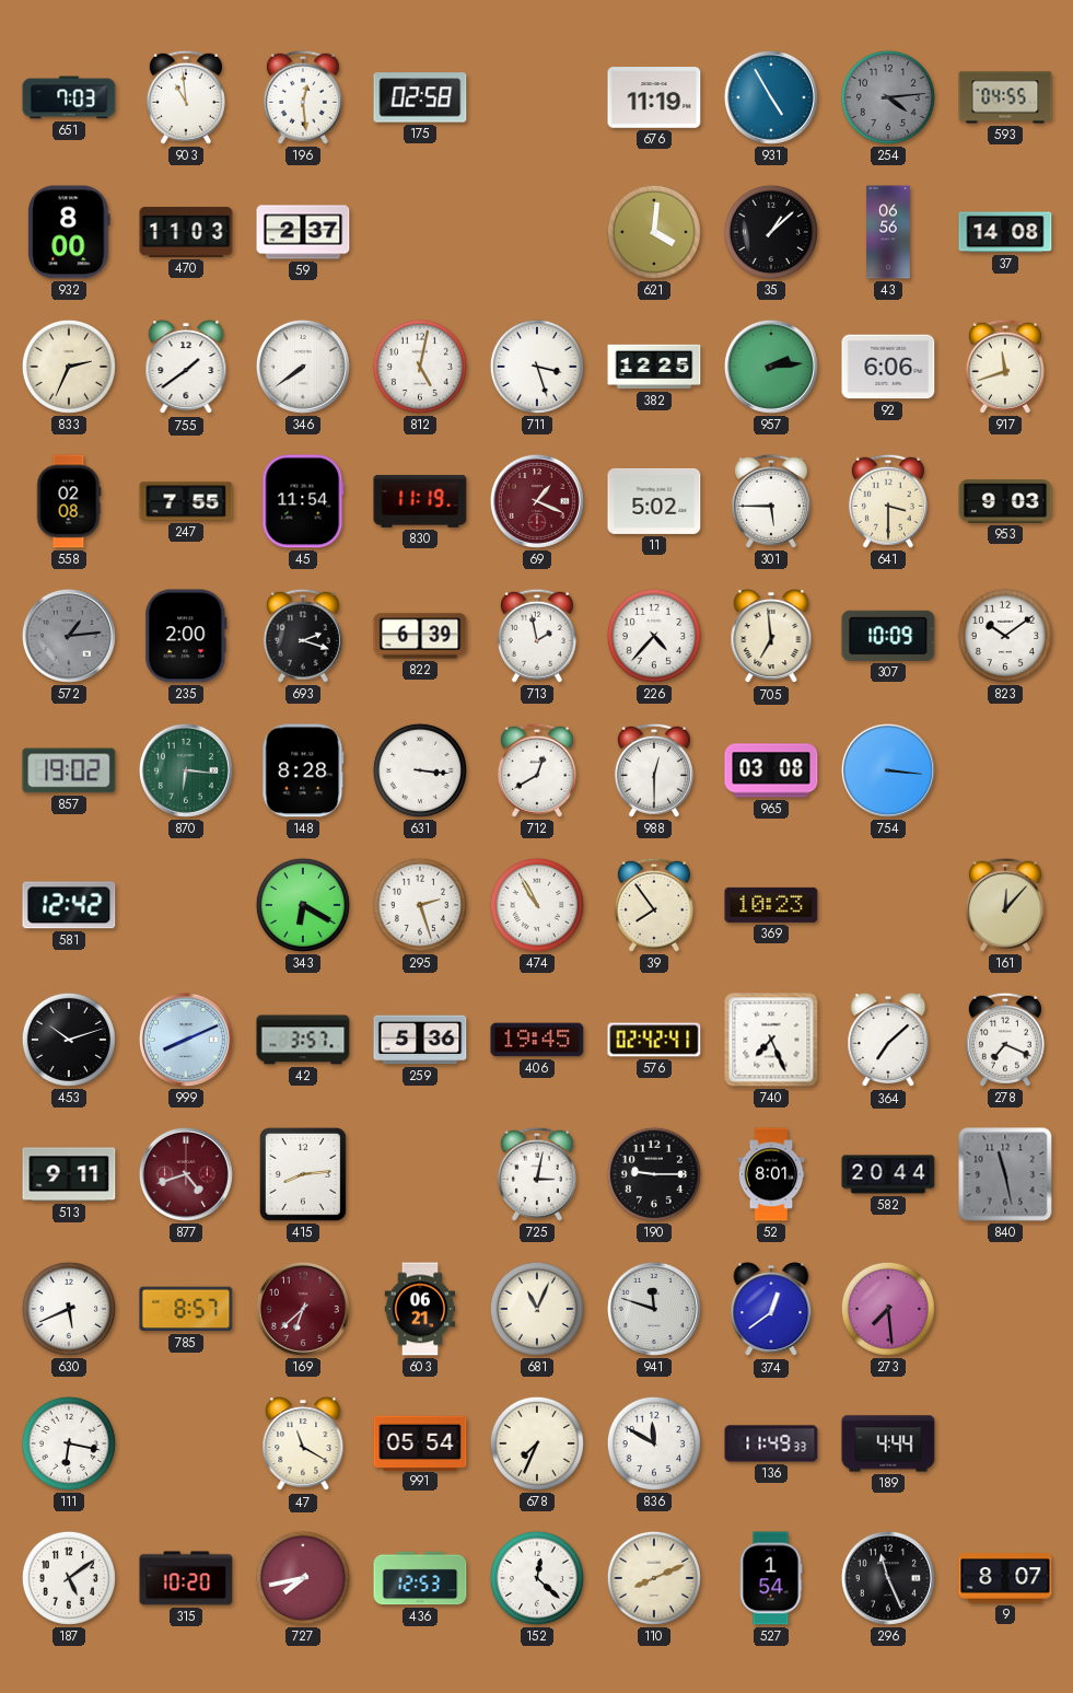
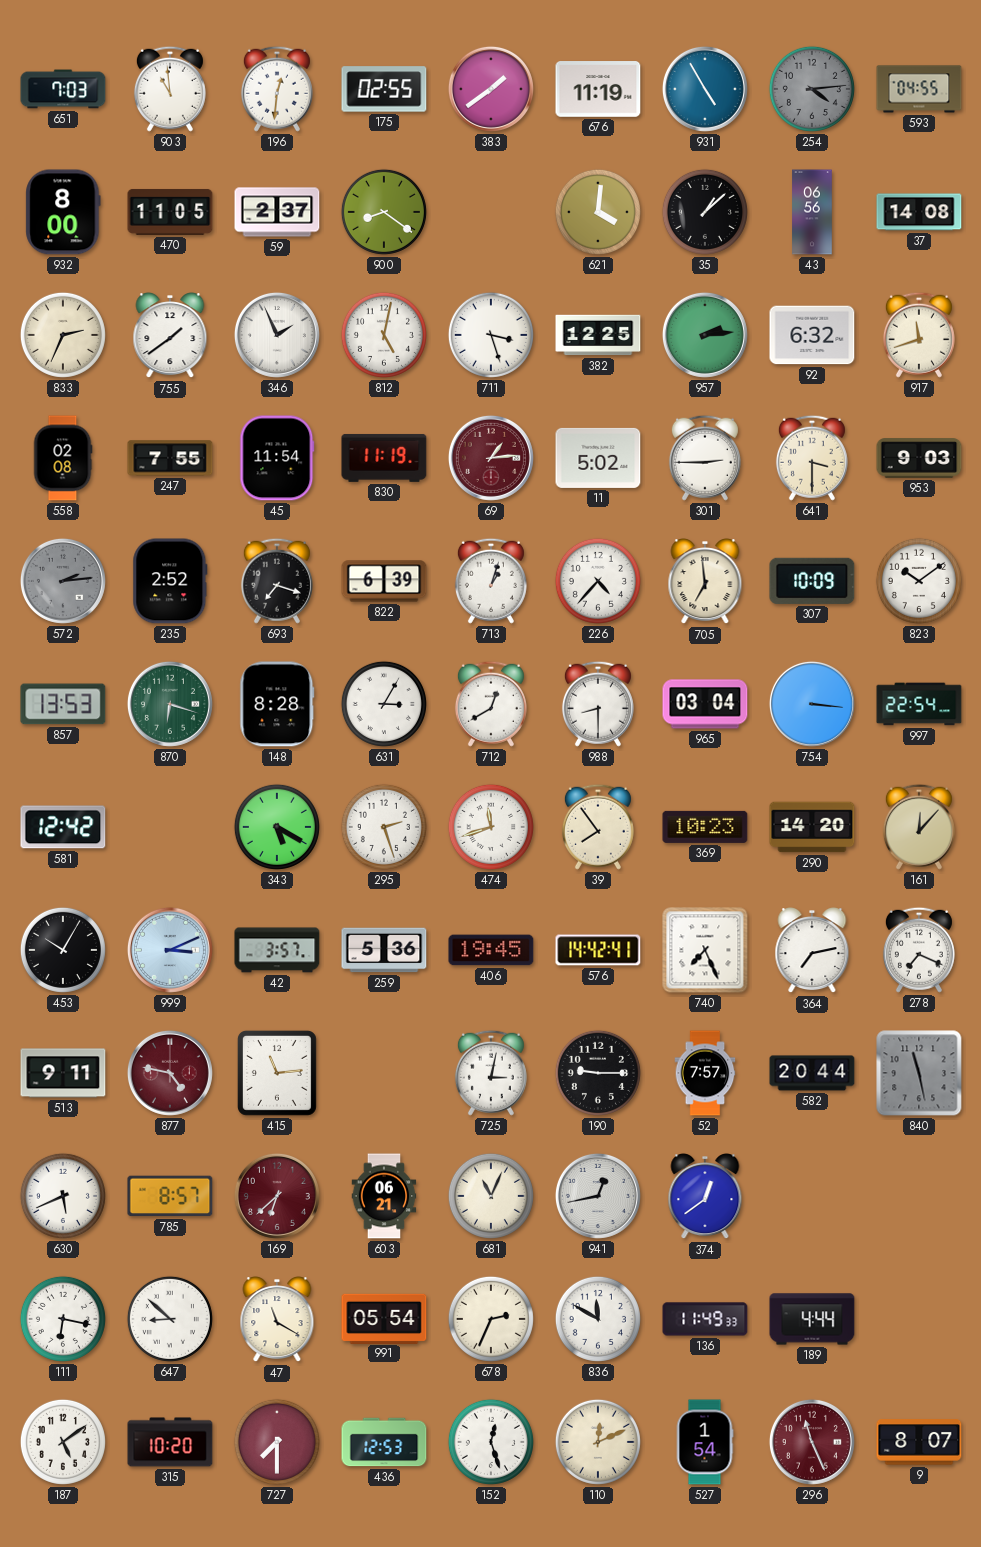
196: 12:29 -> 12:31 (277, 89)
175: 02:58 -> 02:55 (384, 89)
383: none -> 1:39 (491, 89)
470: 11:03 -> 11:05 (170, 212)
900: none -> 8:21 (384, 212)
346: 7:39 -> 1:56 (277, 335)
92: 6:06 -> 6:32 (812, 335)
69: 1:19 -> 1:14 (491, 458)
301: 5:45 -> 2:45 (705, 458)
572: 1:14 -> 2:14 (63, 581)
235: 2:00 -> 2:52 (170, 581)
693: 2:18 -> 7:18 (277, 581)
713: 1:58 -> 1:03 (491, 581)
857: 19:02 -> 13:53 (63, 704)
870: 6:16 -> 6:18 (170, 704)
631: 3:16 -> 3:05 (384, 704)
988: 12:30 -> 8:30 (598, 704)
965: 03:08 -> 03:04 (705, 704)
997: none -> 22:54 (919, 704)
343: 6:20 -> 5:20 (277, 827)
474: 10:55 -> 11:42 (491, 827)
290: none -> 14:20 (812, 827)
453: 10:12 -> 10:05 (63, 950)
999: 8:11 -> 3:11 (170, 950)
576: 02:42 -> 14:42 (598, 950)
364: 7:08 -> 7:13 (812, 951)
877: 4:42 -> 4:47 (170, 1073)
415: 8:14 -> 11:14 (277, 1073)
52: 8:01 -> 7:57 (705, 1073)
941: 11:48 -> 12:43 (598, 1196)
273: 7:29 -> none (888, 1309)
647: none -> 8:52 (170, 1319)
678: 7:34 -> 2:34 (491, 1319)
727: 7:43 -> 7:30 (277, 1442)
152: 12:22 -> 12:27 (491, 1442)
110: 8:11 -> 12:11 (598, 1442)
296 dial: black -> burgundy (812, 1442)
